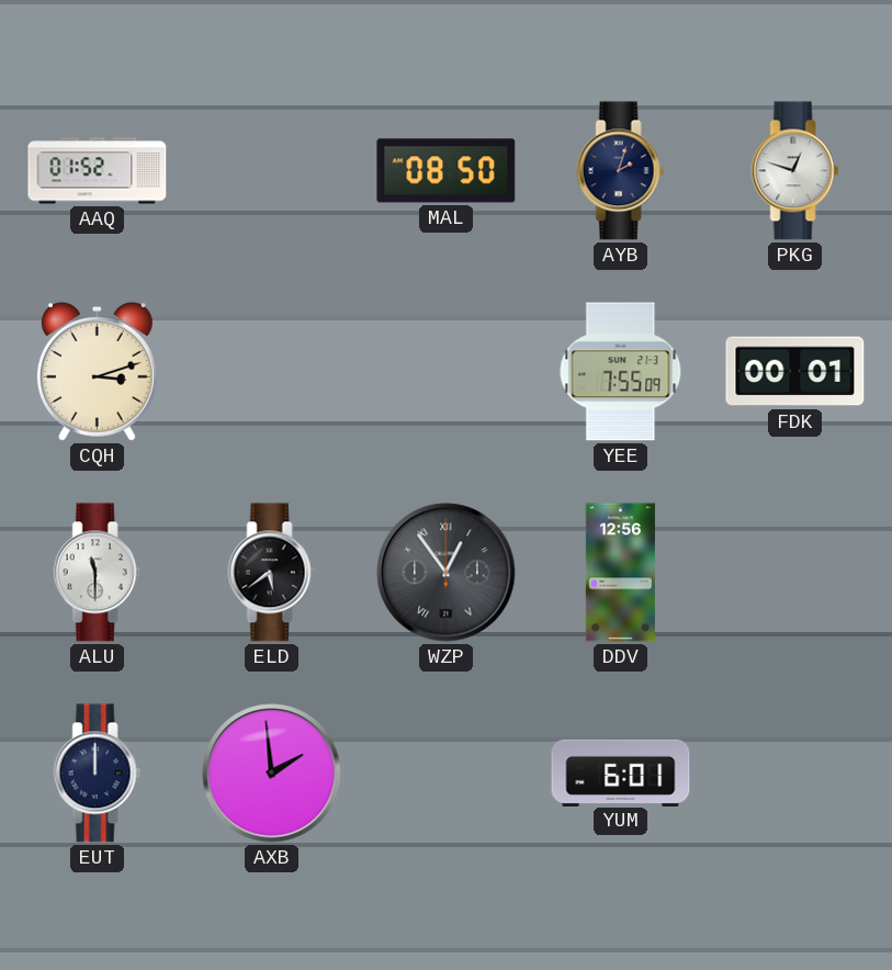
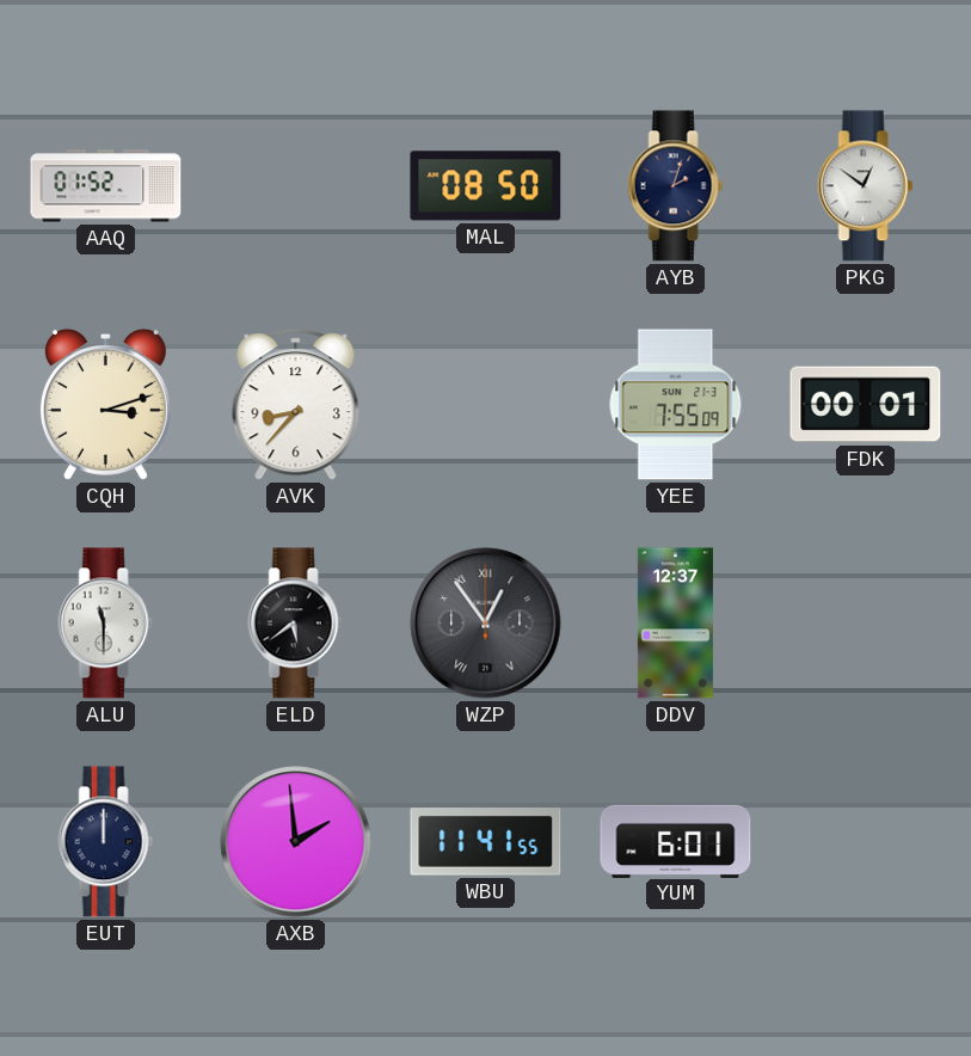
PKG: 12:48 -> 12:51 (866, 186)
AVK: none -> 8:37 (296, 405)
DDV: 12:56 -> 12:37 (675, 624)
WBU: none -> 11:41 (486, 842)
